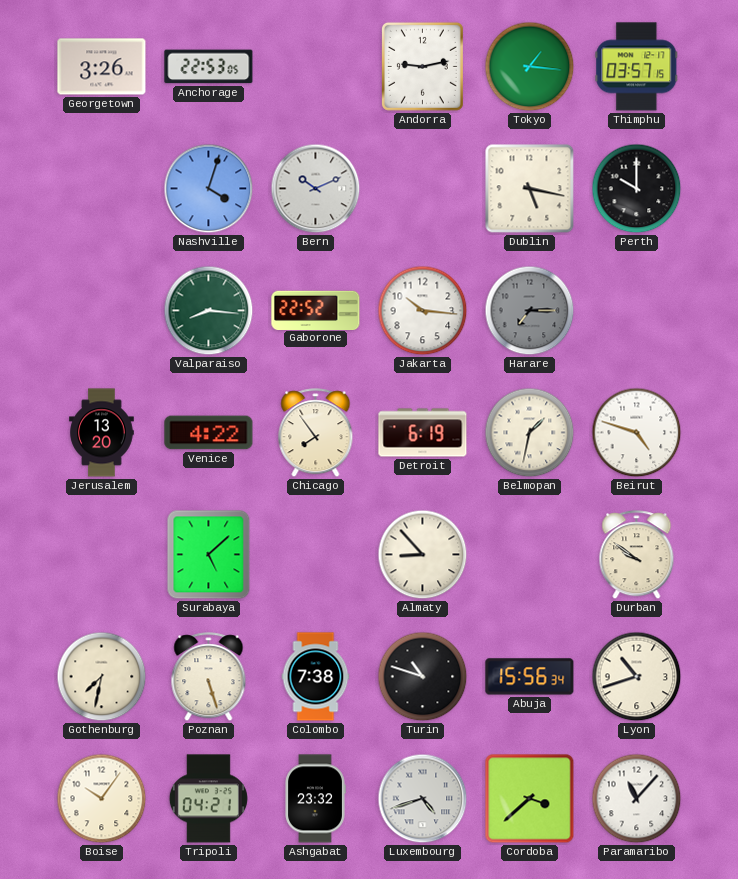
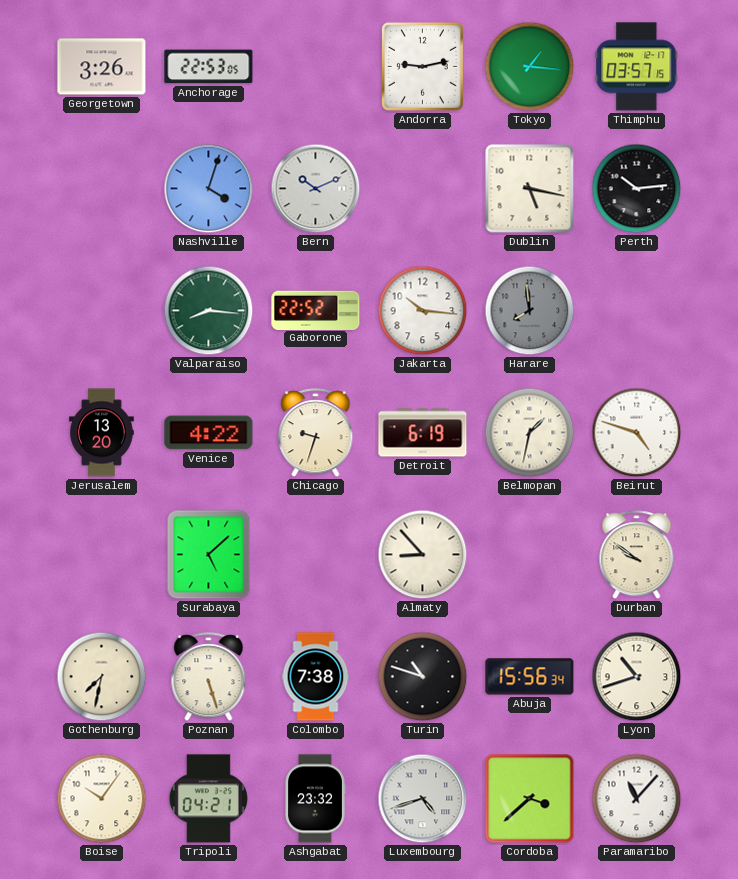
Perth: 10:00 -> 10:14 (637, 189)
Harare: 7:15 -> 7:59 (530, 311)
Chicago: 7:54 -> 9:33 (316, 433)
